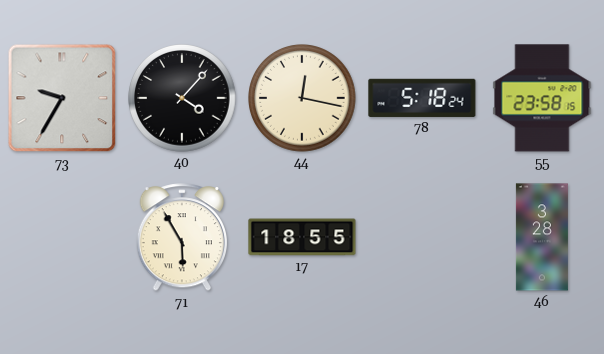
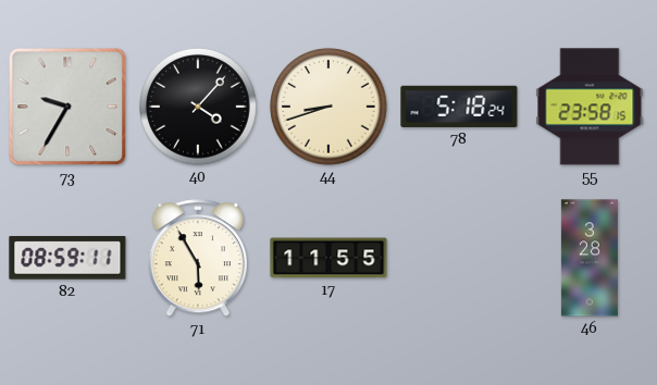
44: 12:17 -> 8:42 (330, 108)
82: none -> 08:59 (67, 258)
17: 18:55 -> 11:55 (328, 258)
